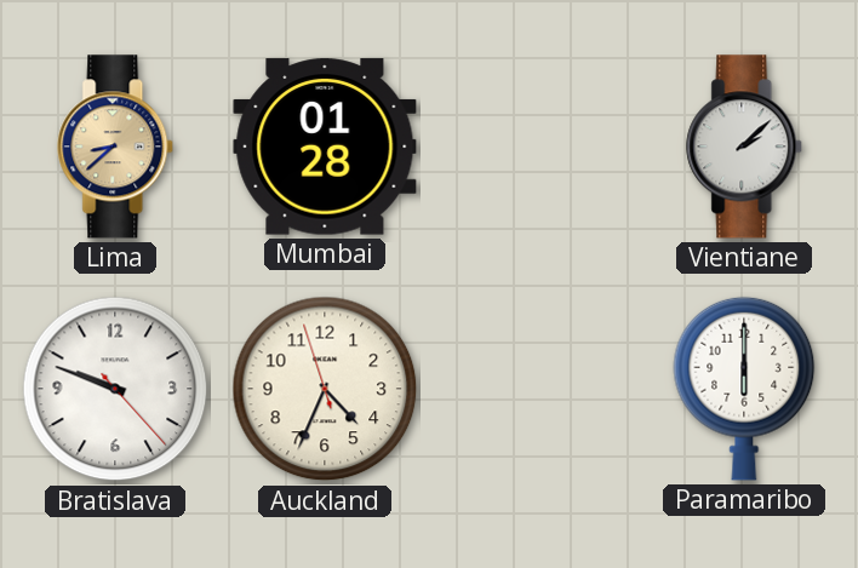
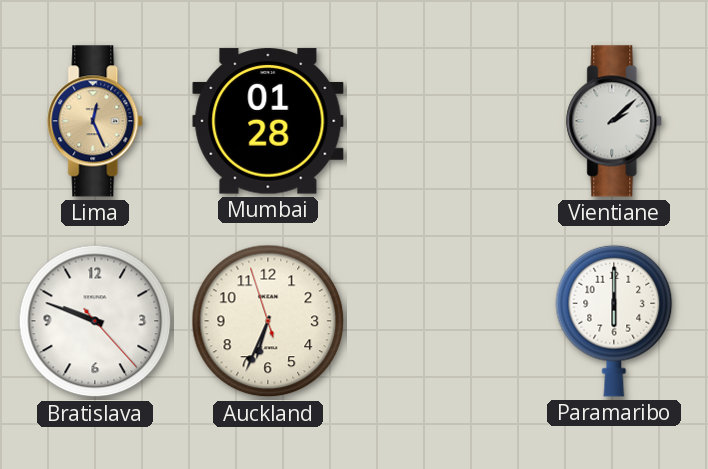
Lima: 8:38 -> 12:26 (96, 121)
Auckland: 4:33 -> 6:33 (268, 321)
